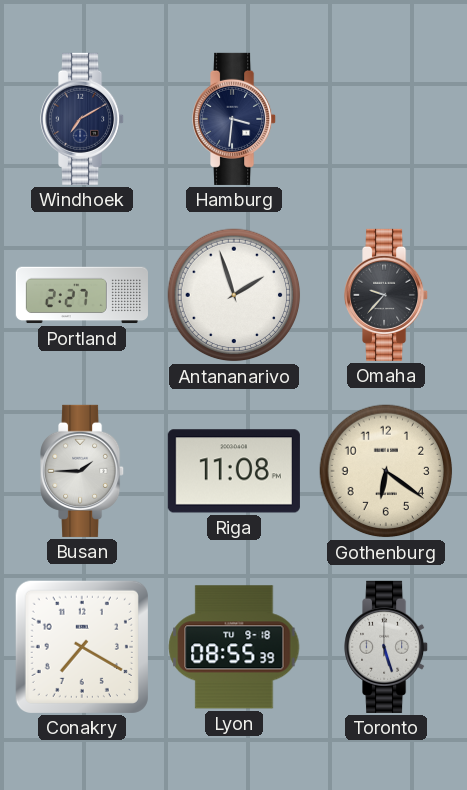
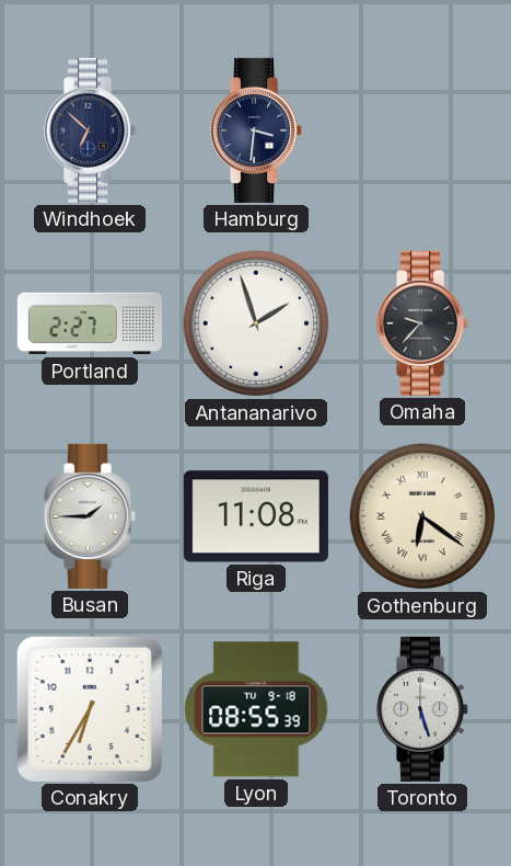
Windhoek: 7:10 -> 6:52 (91, 130)
Gothenburg numerals: Arabic -> Roman (422, 516)
Conakry: 7:20 -> 6:35 (90, 709)
